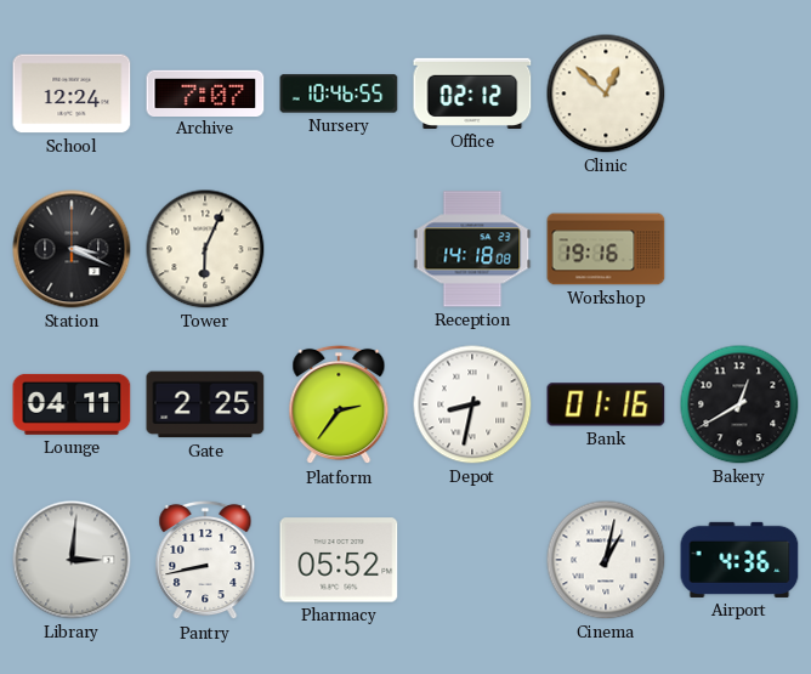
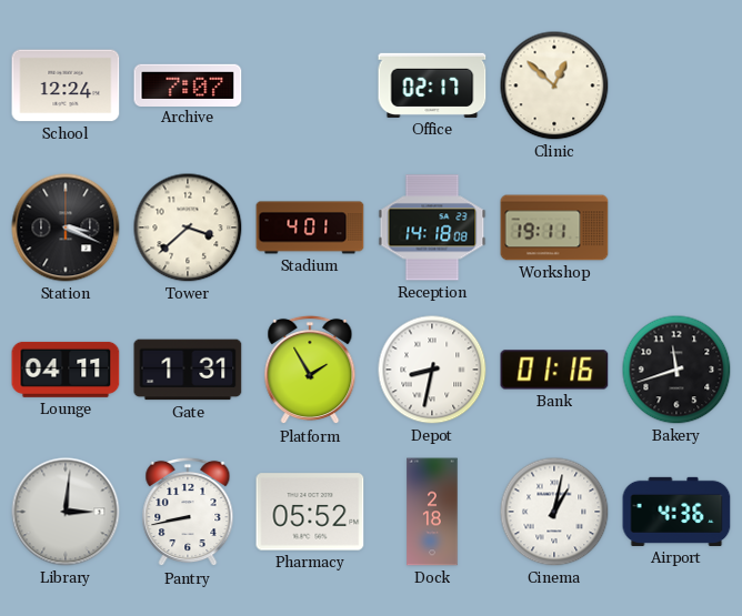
Nursery: 10:46 -> none (339, 94)
Office: 02:12 -> 02:17 (432, 85)
Tower: 6:04 -> 3:38 (188, 228)
Stadium: none -> 4:01 (310, 228)
Workshop: 19:16 -> 19:11 (554, 228)
Gate: 2:25 -> 1:31 (188, 370)
Platform: 2:36 -> 1:55 (310, 370)
Bakery: 12:40 -> 11:42 (676, 370)
Dock: none -> 2:18 (432, 512)
